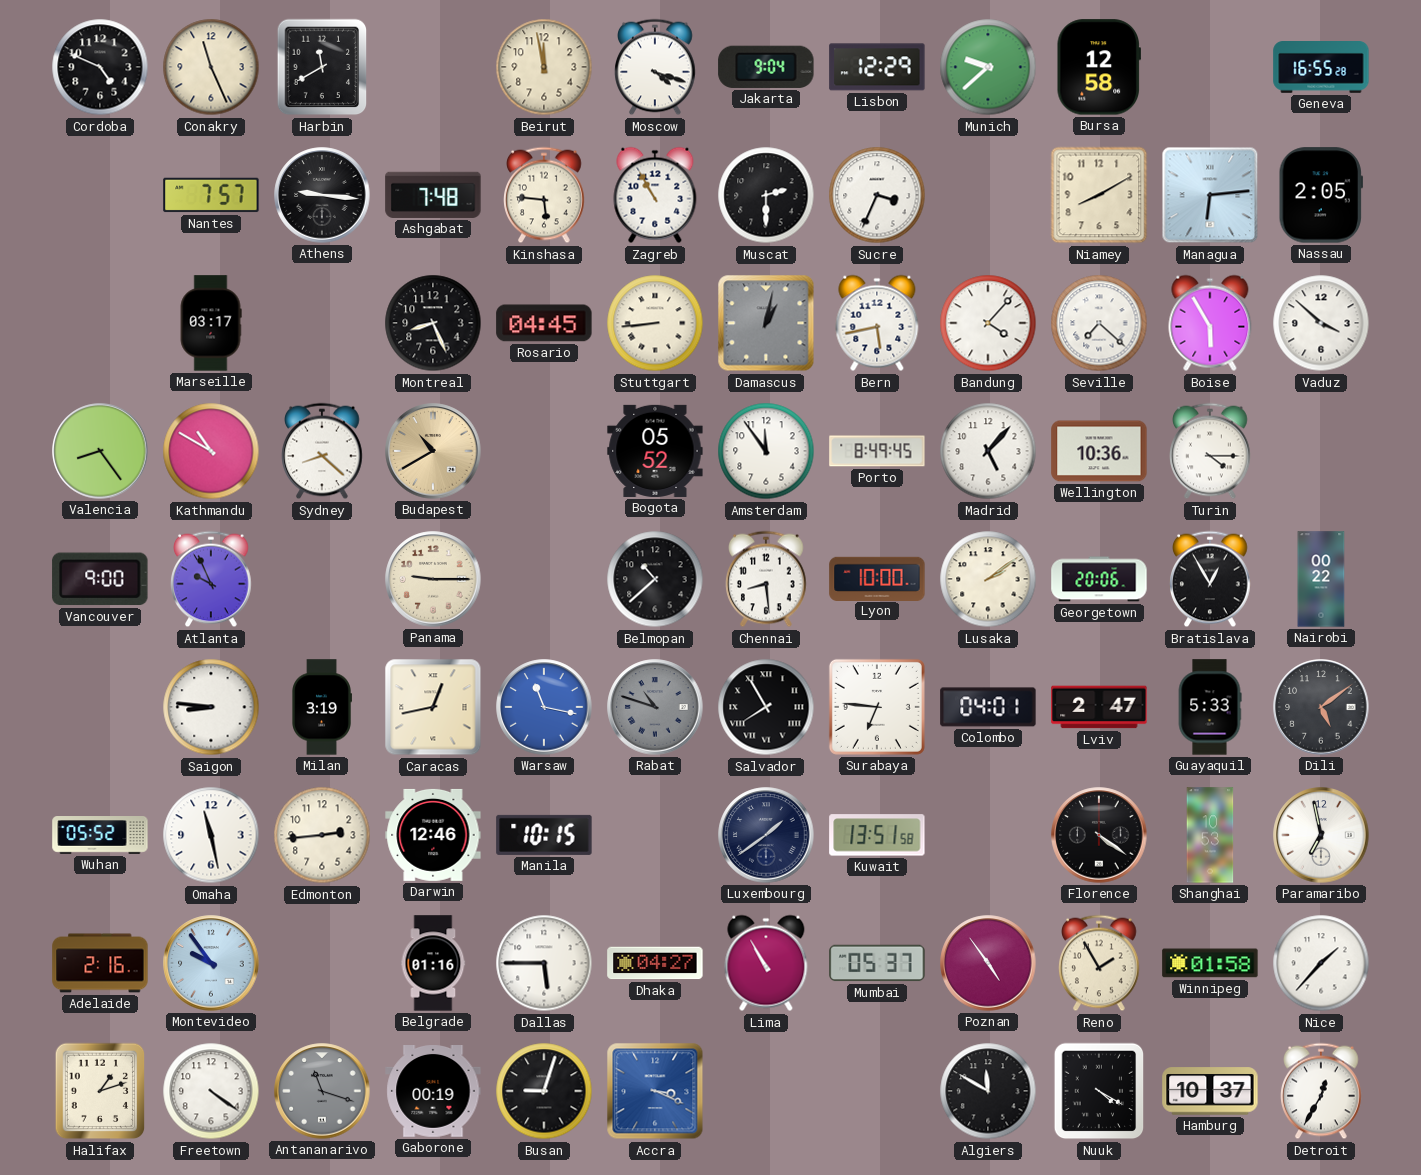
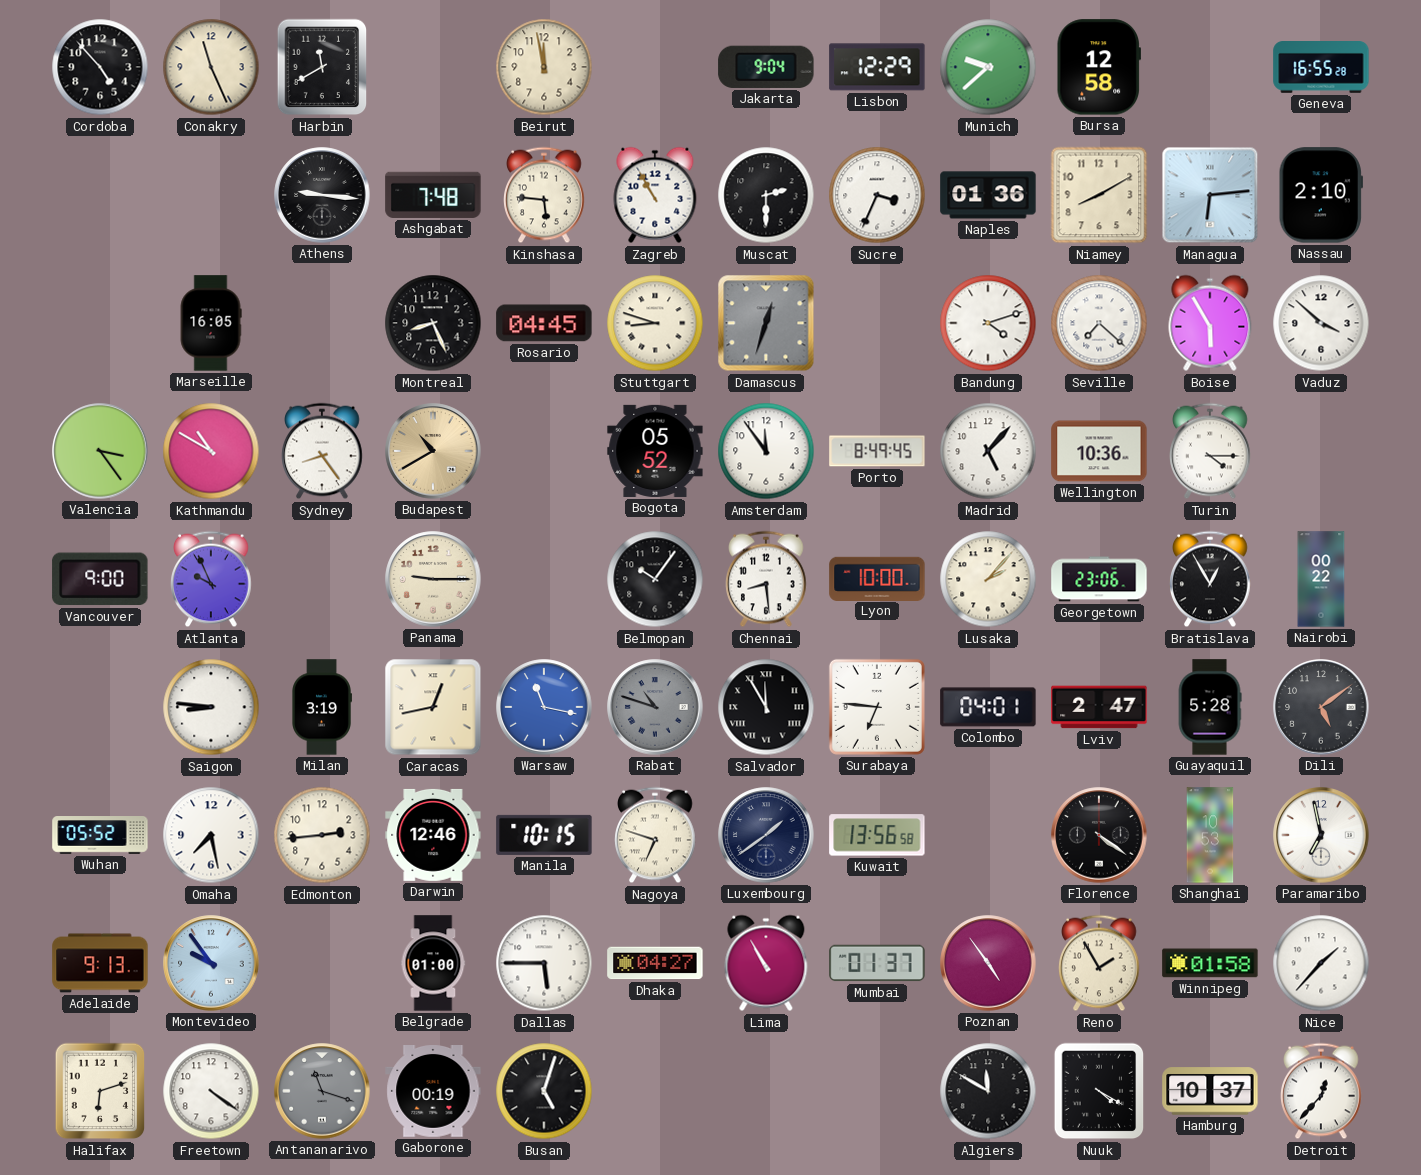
Cordoba: 4:49 -> 4:53 (100, 67)
Moscow: 4:18 -> none (656, 67)
Nantes: 7:57 -> none (211, 195)
Naples: none -> 01:36 (988, 195)
Nassau: 2:05 -> 2:10 (1320, 195)
Marseille: 03:17 -> 16:05 (211, 323)
Stuttgart: 8:44 -> 8:48 (655, 323)
Damascus: 1:02 -> 12:33 (766, 323)
Bern: 5:43 -> none (877, 323)
Bandung: 4:07 -> 4:12 (988, 323)
Valencia: 8:24 -> 3:24 (100, 451)
Sydney: 8:22 -> 8:24 (323, 451)
Belmopan: 10:38 -> 10:06 (655, 579)
Lusaka: 2:09 -> 2:07 (988, 579)
Georgetown: 20:06 -> 23:06 (1099, 579)
Salvador: 7:55 -> 11:55 (766, 707)
Guayaquil: 5:33 -> 5:28 (1210, 707)
Omaha: 11:28 -> 7:28 (211, 835)
Nagoya: none -> 6:48 (656, 835)
Kuwait: 13:51 -> 13:56 (877, 835)
Adelaide: 2:16 -> 9:13 (100, 963)
Belgrade: 01:16 -> 01:00 (433, 963)
Mumbai: 05:37 -> 01:37 (877, 963)
Halifax: 1:12 -> 6:12 (100, 1091)
Busan: 9:03 -> 5:03 (544, 1091)
Accra: 3:19 -> none (655, 1091)
Detroit: 12:35 -> 12:37 (1322, 1091)
